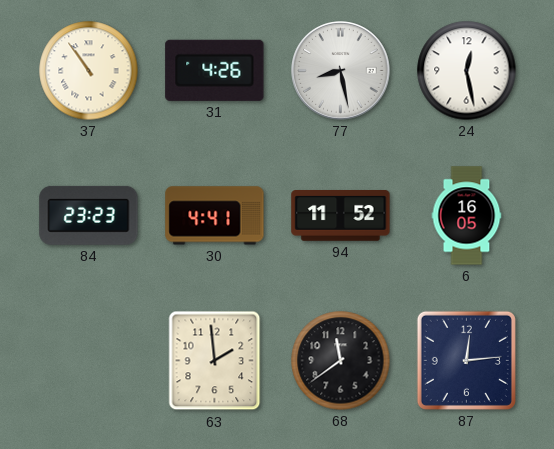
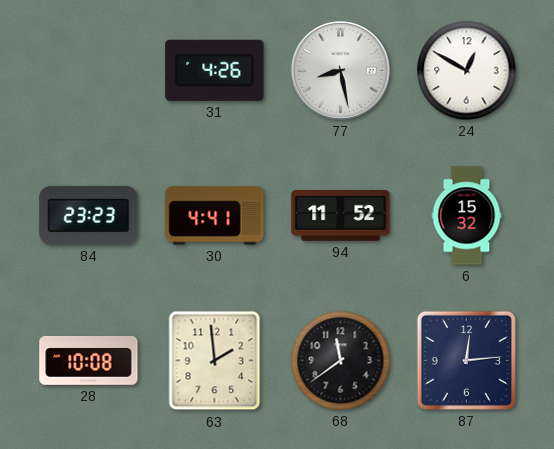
37: 10:54 -> none (89, 71)
24: 12:28 -> 12:50 (467, 71)
6: 16:05 -> 15:32 (467, 216)
28: none -> 10:08 (89, 360)
